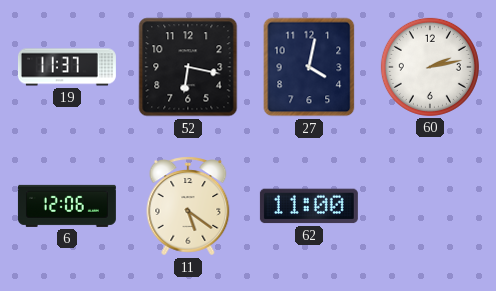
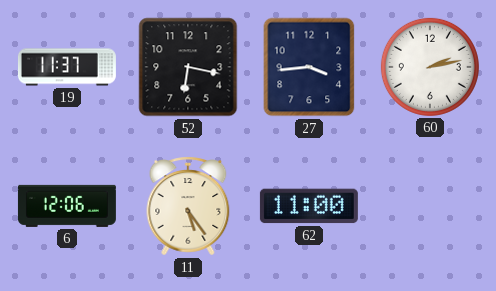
27: 4:02 -> 3:44 (309, 67)
11: 5:21 -> 5:24 (188, 206)
